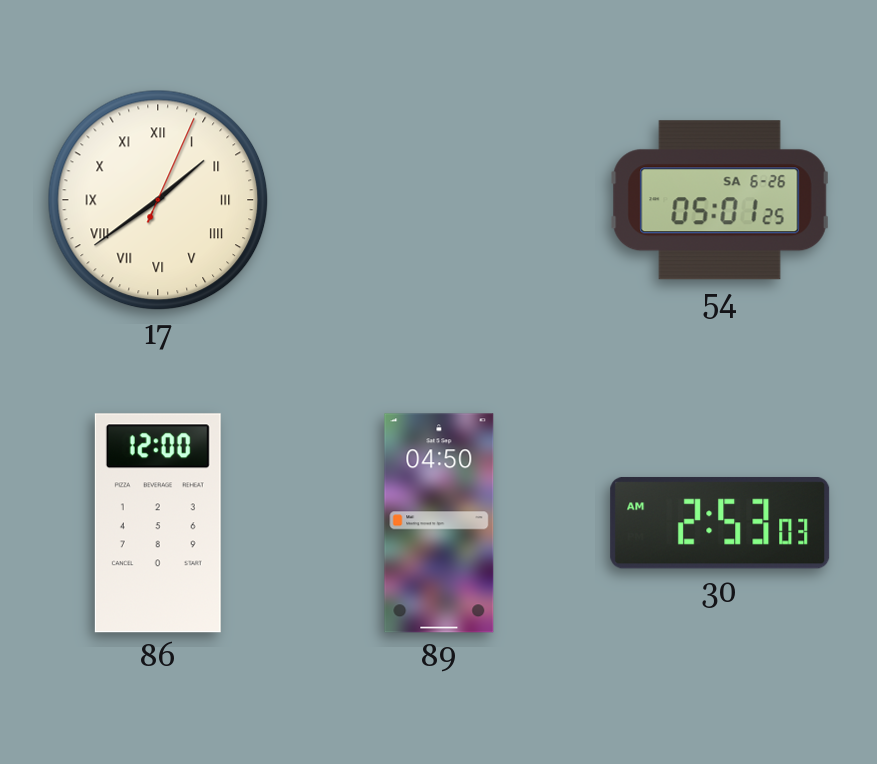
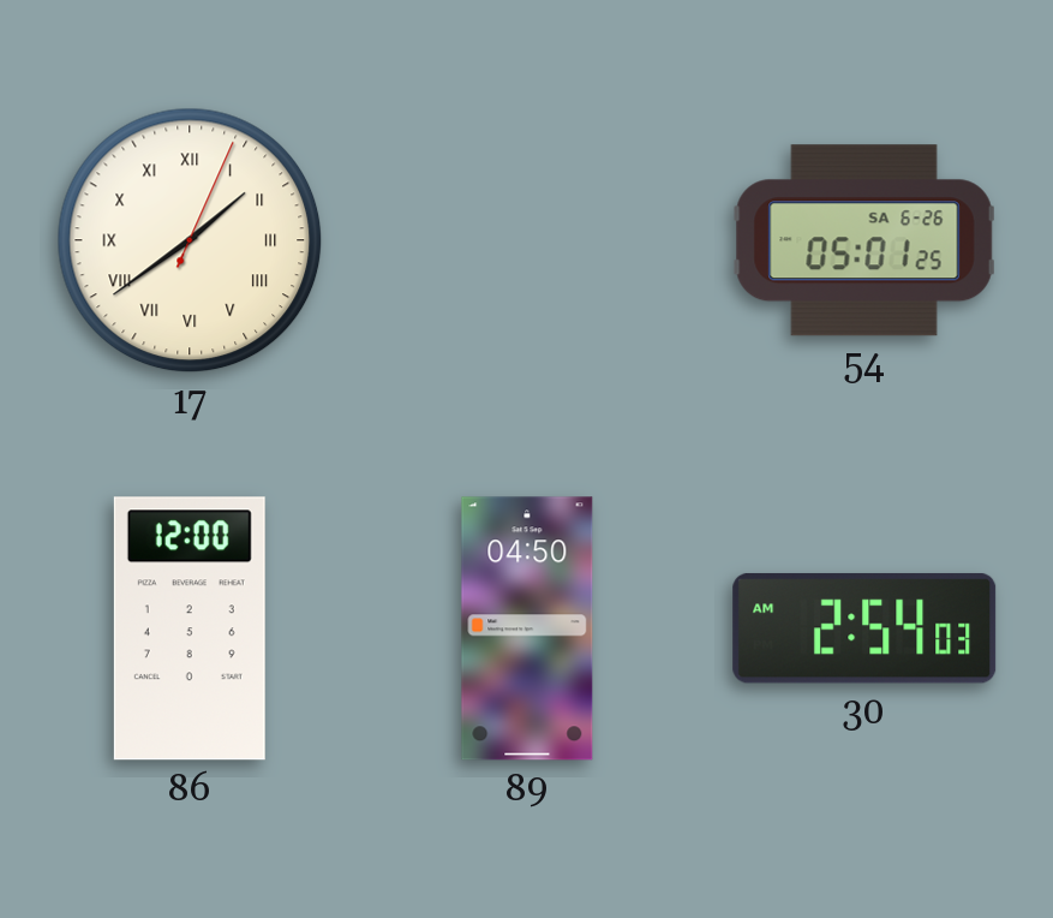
30: 2:53 -> 2:54 (864, 628)
